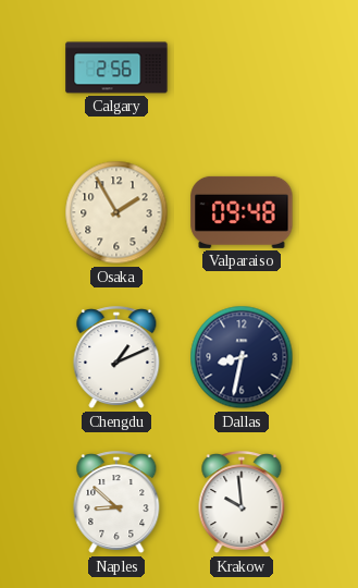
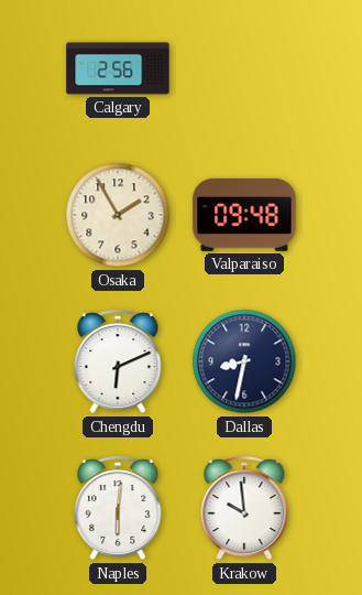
Chengdu: 1:11 -> 6:11 (118, 363)
Naples: 8:52 -> 6:01 (118, 509)
